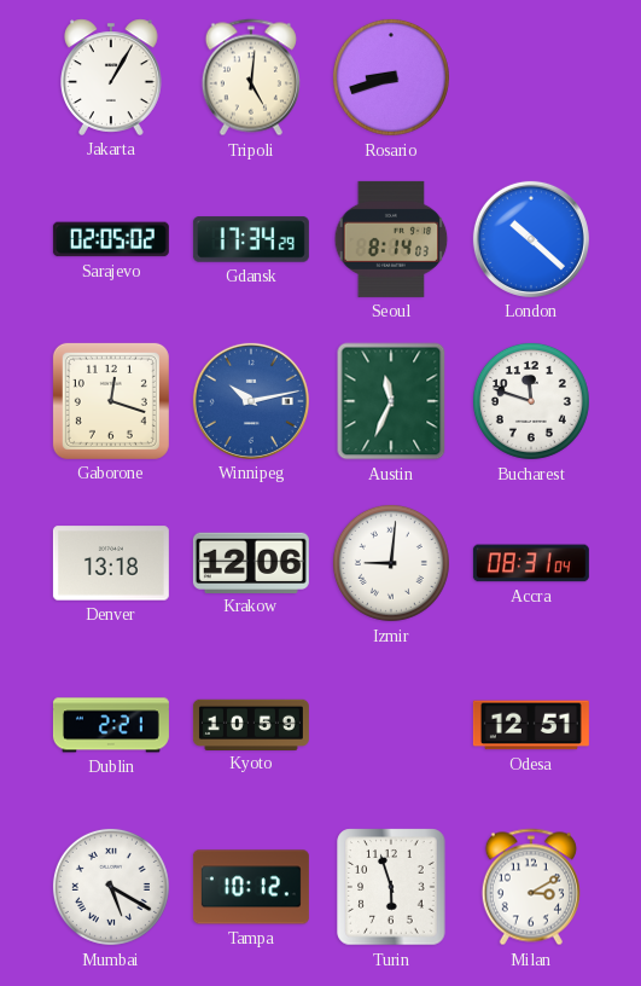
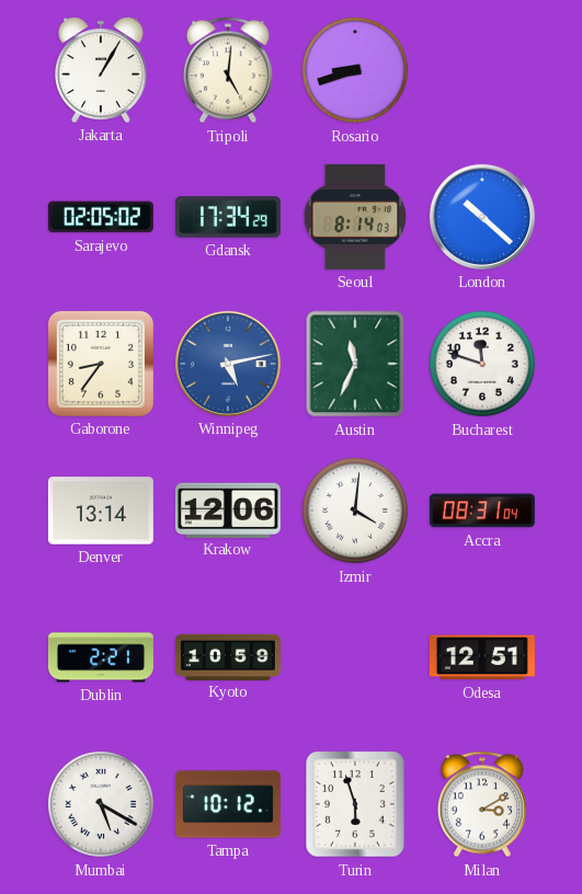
Gaborone: 12:18 -> 8:36 (101, 364)
Winnipeg: 10:13 -> 5:13 (228, 364)
Denver: 13:18 -> 13:14 (101, 511)
Izmir: 9:01 -> 4:01 (355, 511)
